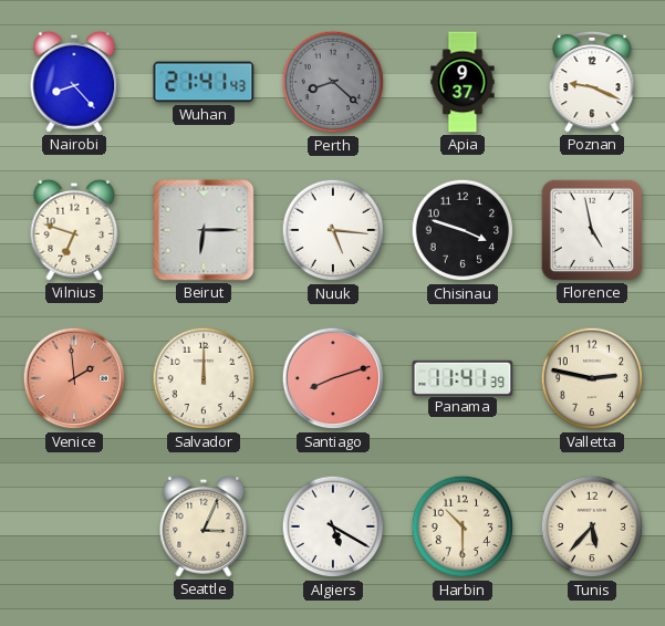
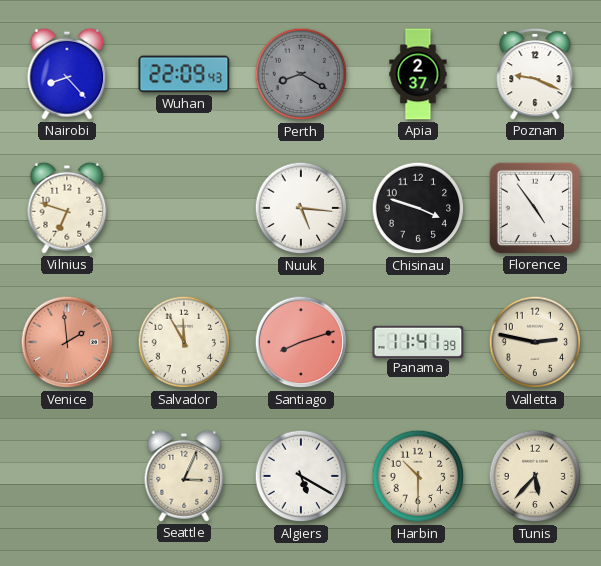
Wuhan: 21:41 -> 22:09 (184, 74)
Perth: 8:22 -> 8:20 (301, 74)
Apia: 9:37 -> 2:37 (418, 74)
Beirut: 6:15 -> none (204, 230)
Florence: 4:58 -> 4:54 (535, 208)
Salvador: 12:00 -> 11:55 (184, 342)
